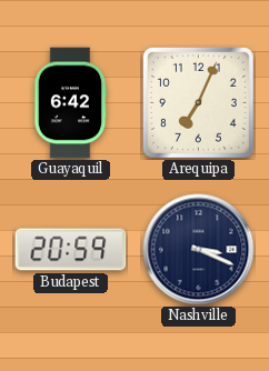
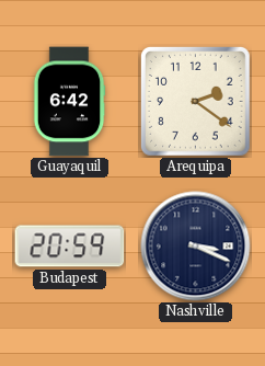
Arequipa: 7:04 -> 2:21 (196, 102)
